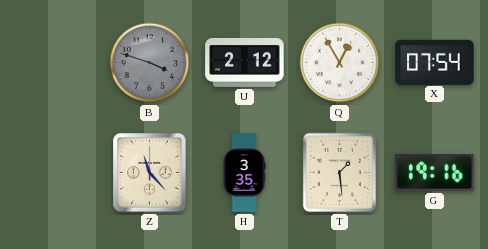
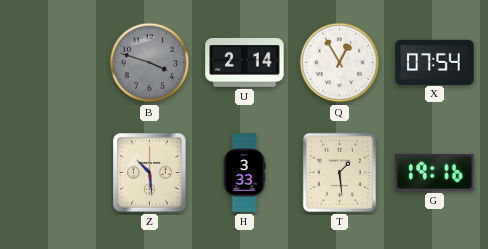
U: 2:12 -> 2:14 (245, 62)
Z: 11:23 -> 10:29 (150, 173)
H: 3:35 -> 3:33 (244, 173)
